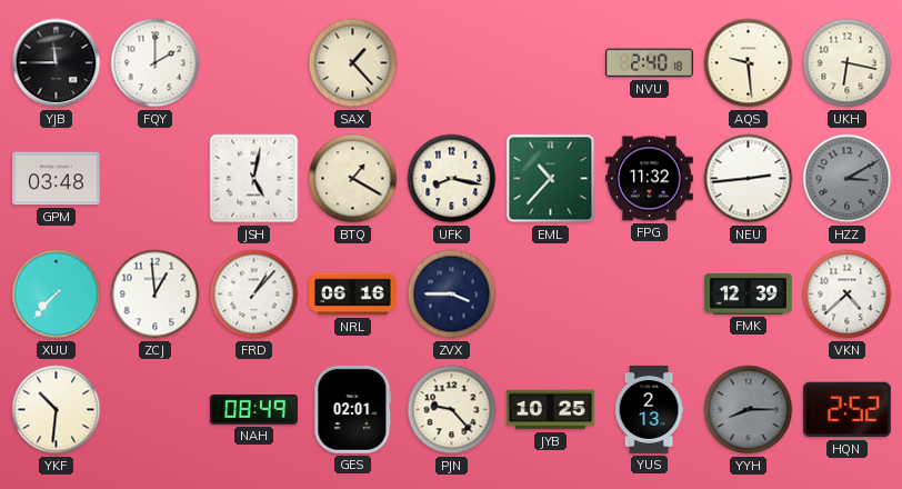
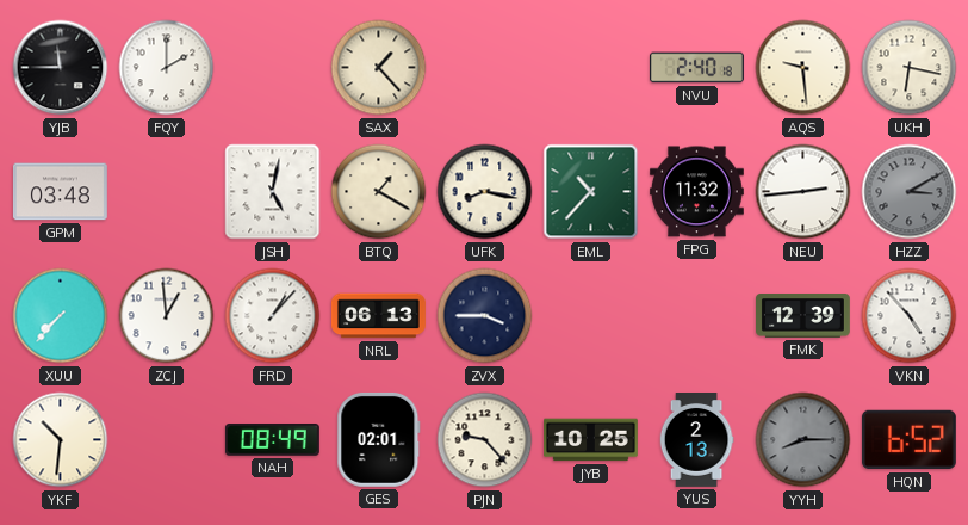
NRL: 06:16 -> 06:13 (379, 316)
VKN: 4:38 -> 4:53 (910, 316)
HQN: 2:52 -> 6:52 (908, 440)
